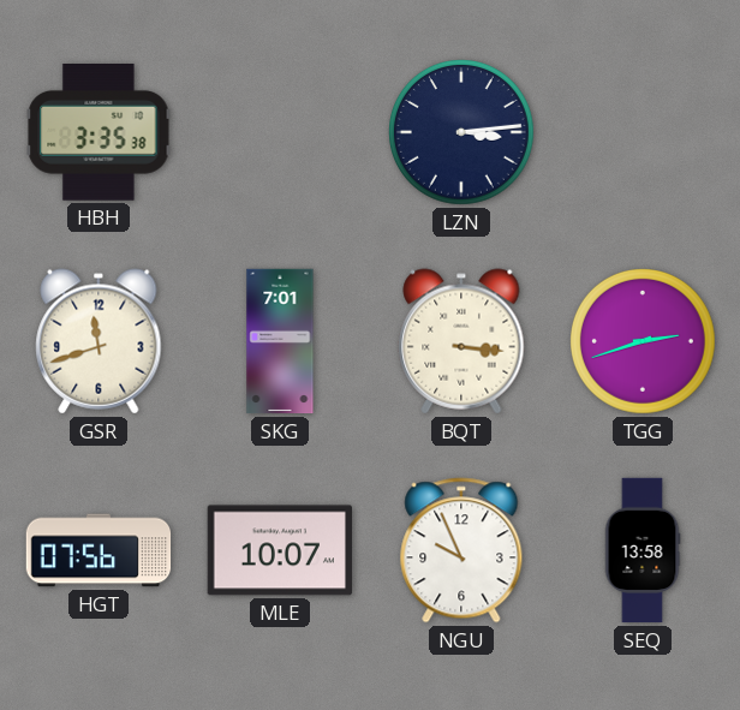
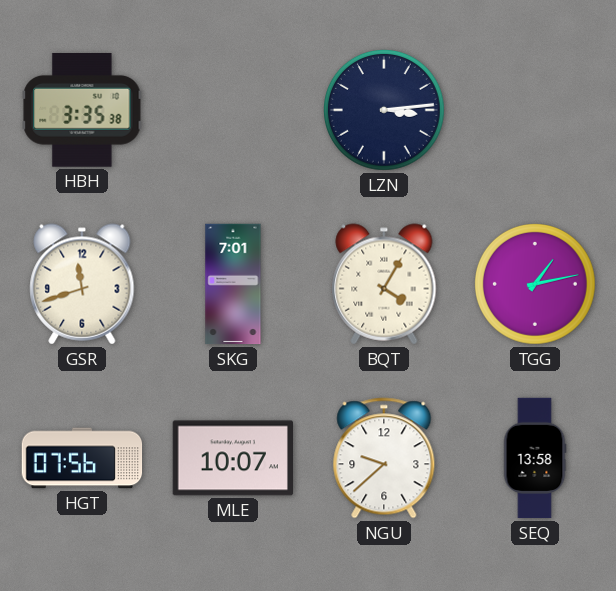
BQT: 3:16 -> 4:05 (384, 284)
TGG: 2:42 -> 1:13 (536, 285)
NGU: 9:56 -> 9:38 (384, 458)
